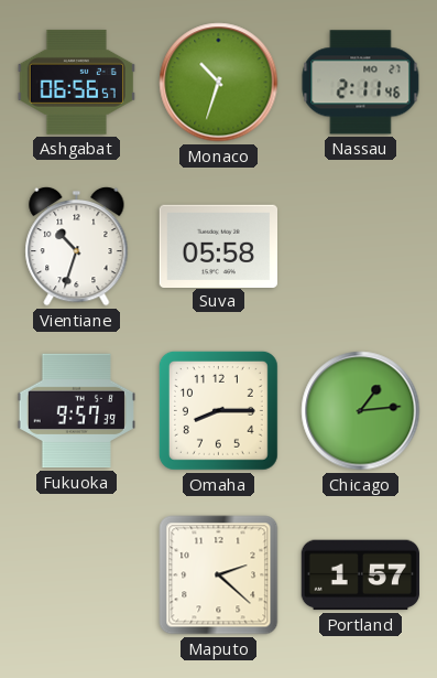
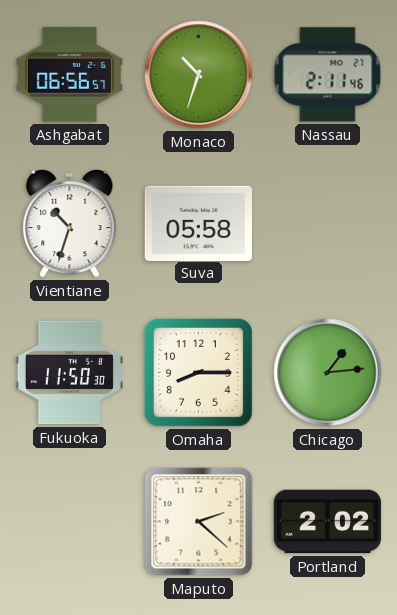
Fukuoka: 9:57 -> 11:50 (69, 373)
Portland: 1:57 -> 2:02 (327, 522)
